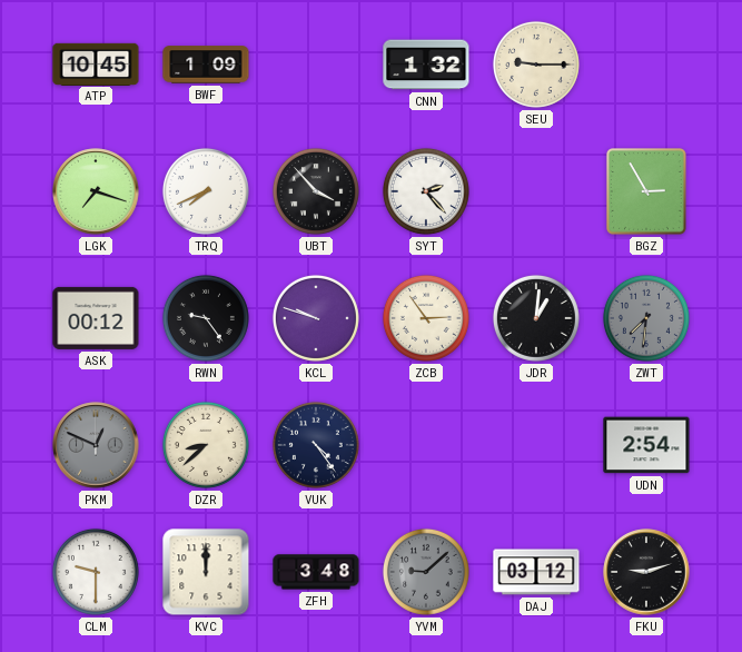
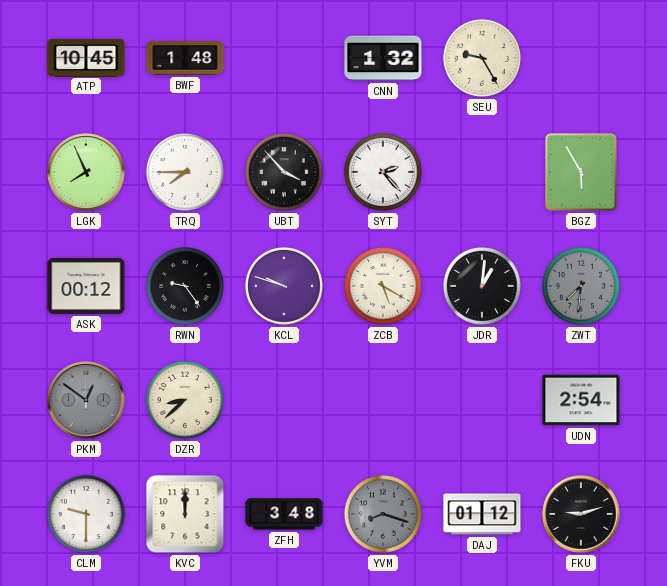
BWF: 1:09 -> 1:48 (185, 58)
SEU: 9:15 -> 9:25 (482, 58)
LGK: 7:18 -> 7:56 (86, 172)
TRQ: 7:41 -> 7:45 (185, 172)
BGZ: 2:55 -> 5:55 (582, 173)
ZCB: 2:54 -> 5:20 (383, 286)
PKM: 12:49 -> 12:51 (86, 400)
VUK: 4:24 -> none (316, 445)
YVM: 9:08 -> 8:18 (383, 514)
DAJ: 03:12 -> 01:12 (482, 514)
